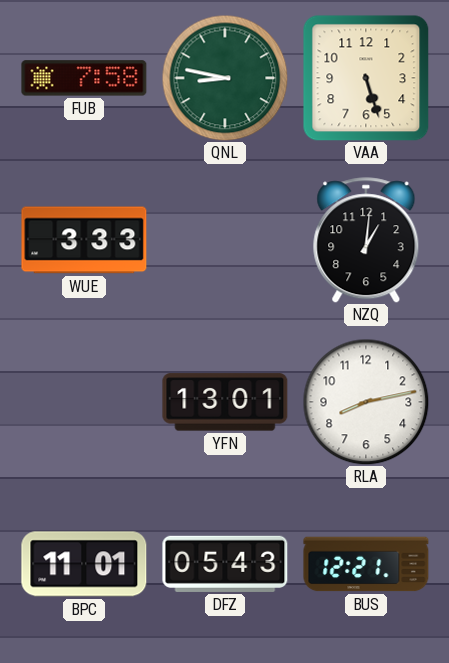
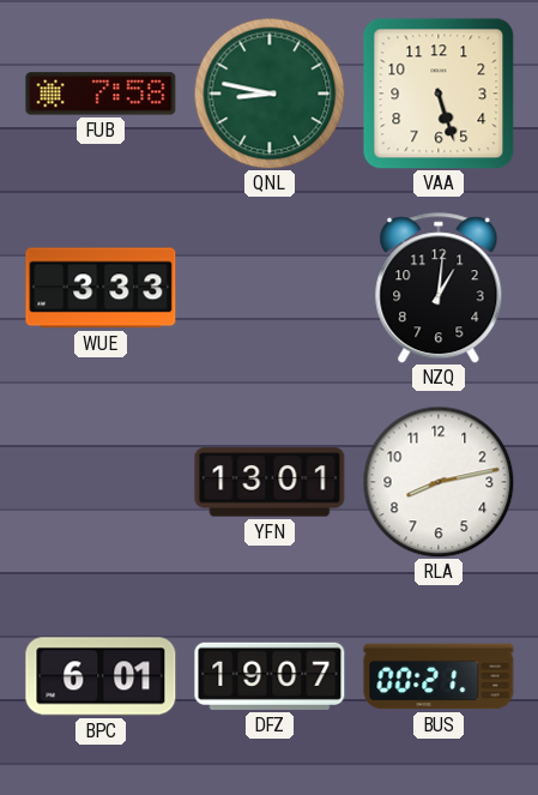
BPC: 11:01 -> 6:01 (101, 676)
DFZ: 05:43 -> 19:07 (270, 676)
BUS: 12:21 -> 00:21 (439, 676)
